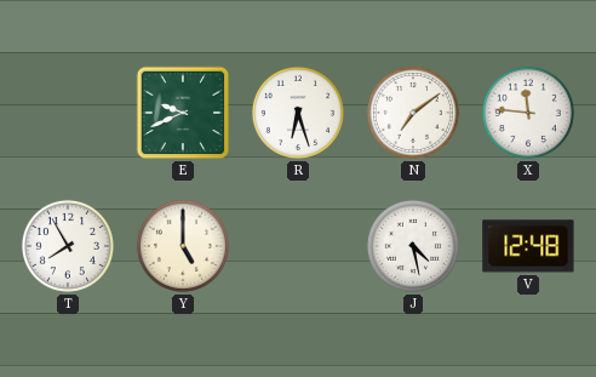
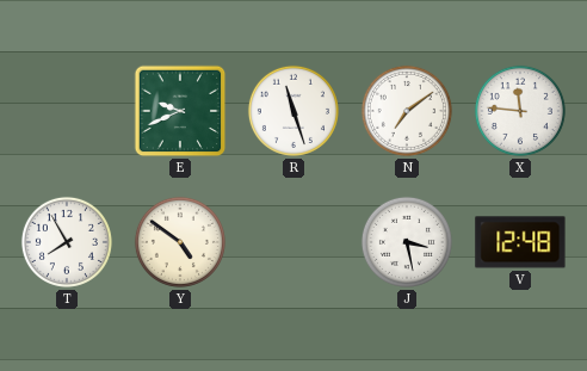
R: 6:27 -> 11:27 (293, 111)
Y: 5:00 -> 4:51 (180, 242)
J: 4:28 -> 3:28 (407, 242)
